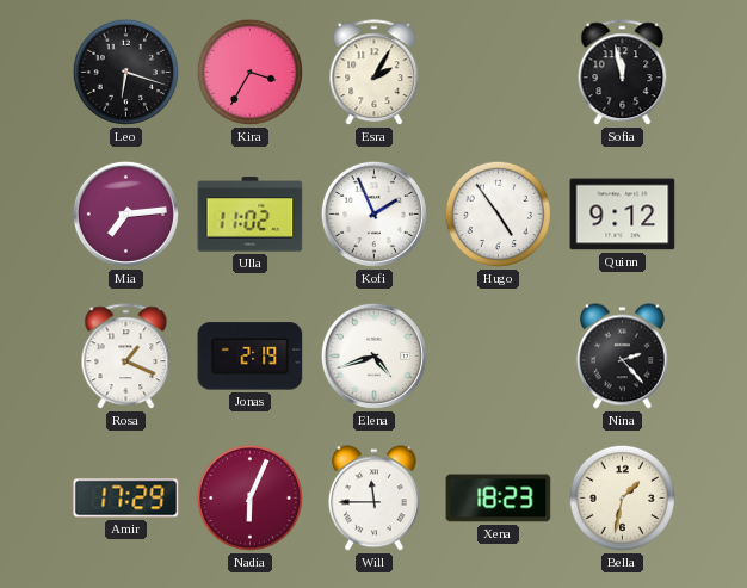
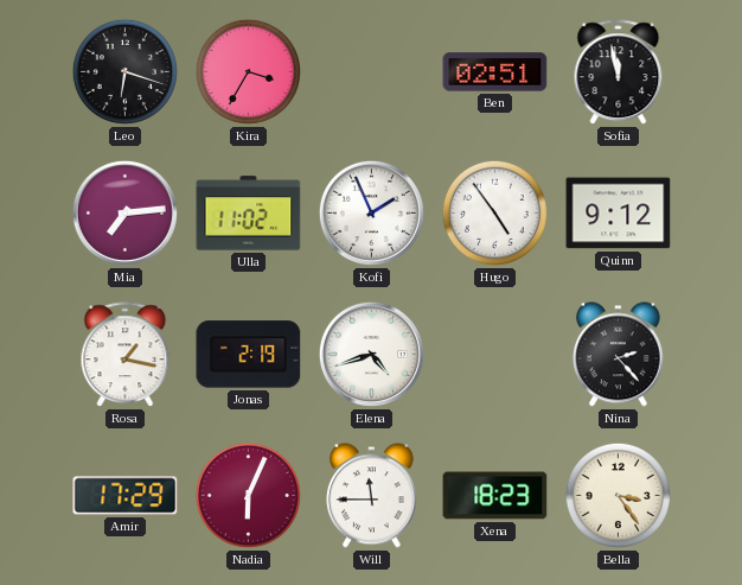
Esra: 2:05 -> none (375, 73)
Ben: none -> 02:51 (495, 72)
Rosa: 1:19 -> 1:17 (126, 355)
Bella: 1:32 -> 3:24 (618, 495)
